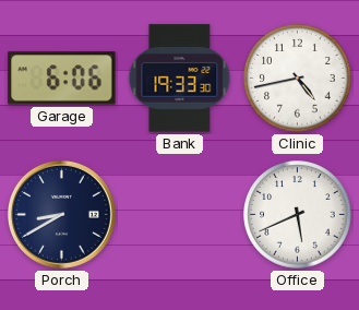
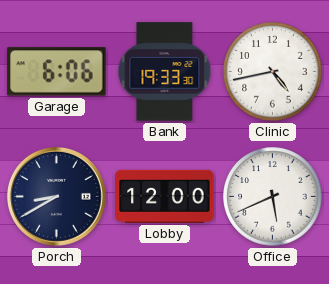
Lobby: none -> 12:00 (165, 196)
